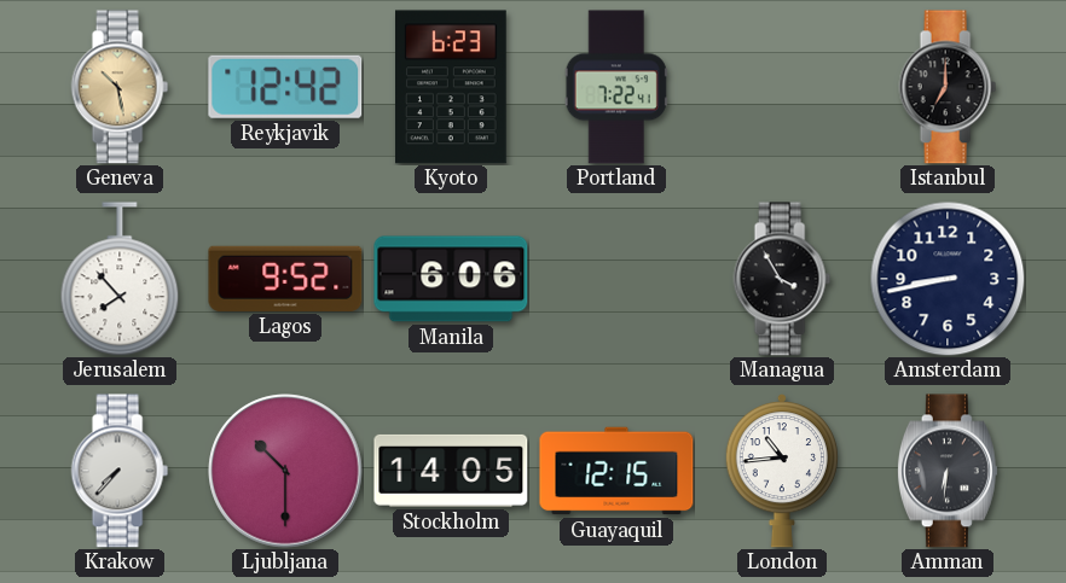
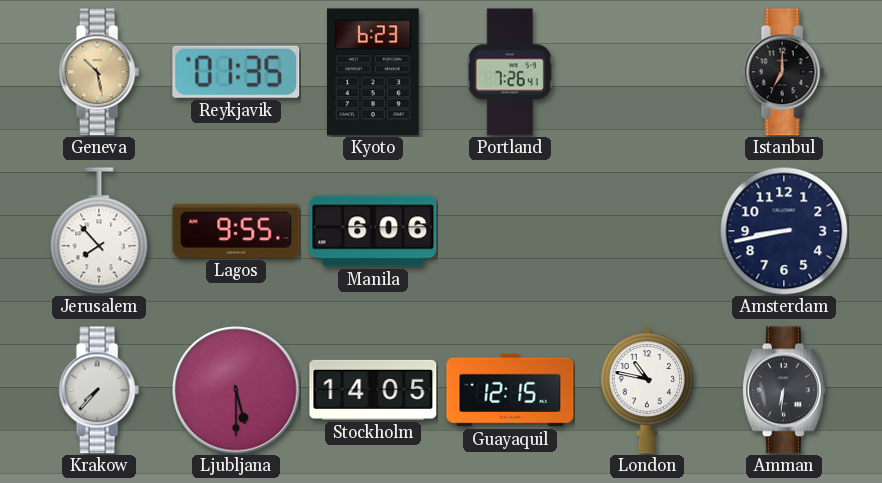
Reykjavik: 12:42 -> 01:35 (236, 72)
Portland: 7:22 -> 7:26 (510, 72)
Lagos: 9:52 -> 9:55 (236, 231)
Managua: 3:55 -> none (782, 279)
Ljubljana: 10:30 -> 5:30 (236, 390)
London: 10:44 -> 10:47 (646, 390)
